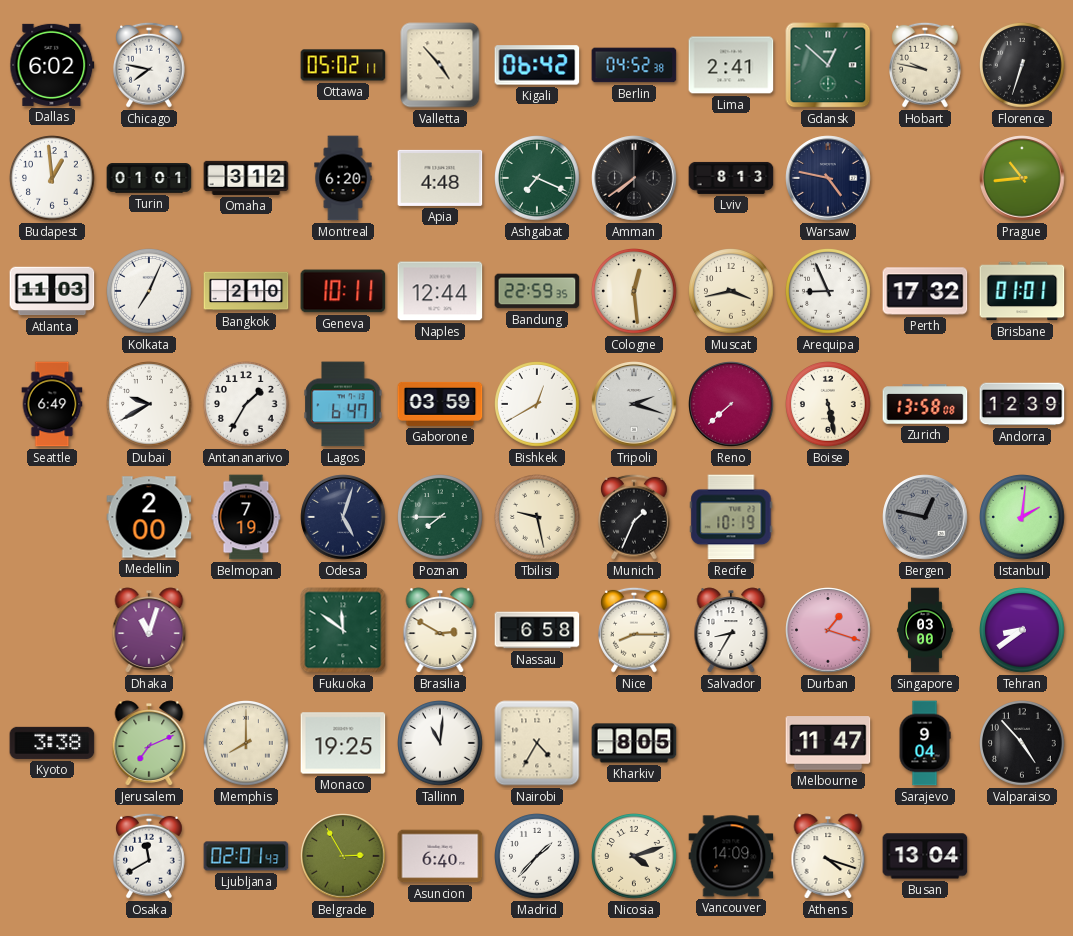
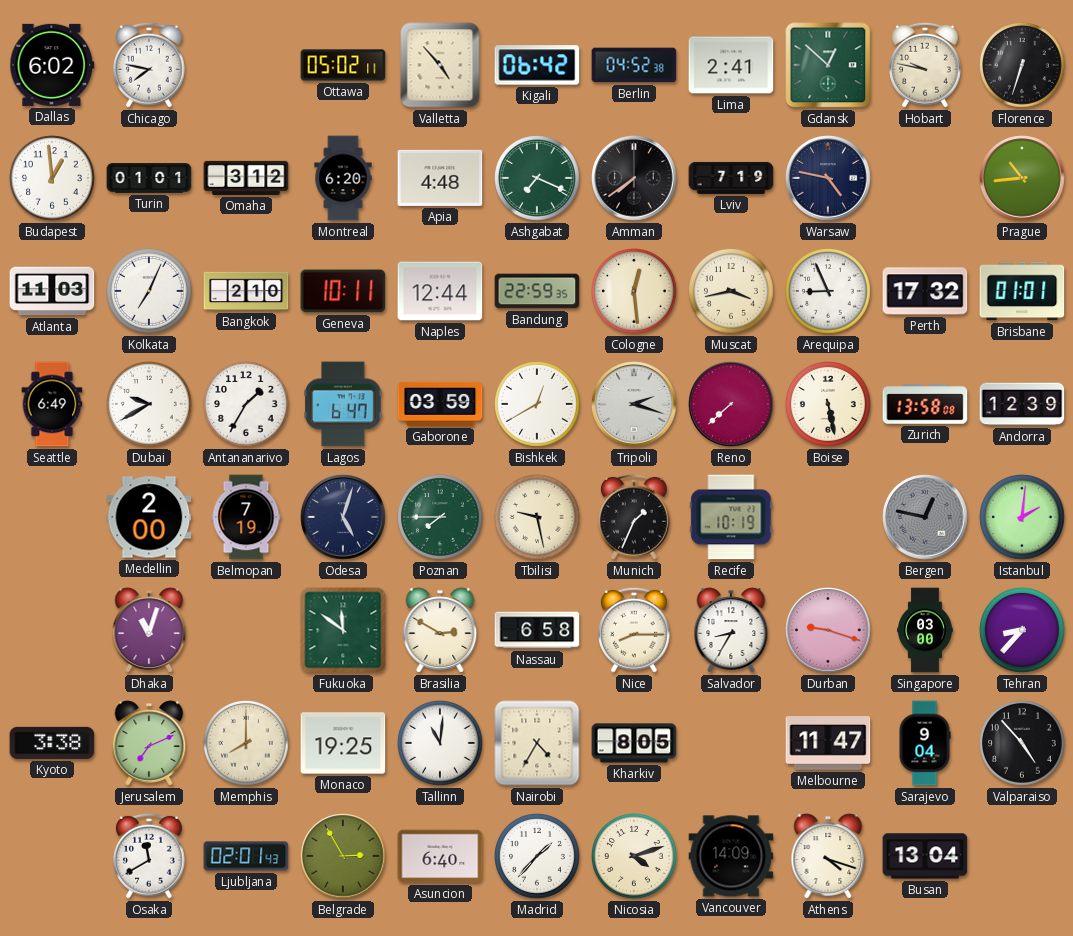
Lviv: 8:13 -> 7:19 (731, 178)
Durban: 1:18 -> 9:18 (828, 630)
Tehran: 8:39 -> 8:37 (1023, 631)
